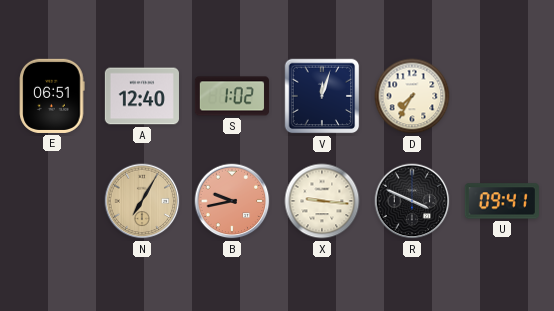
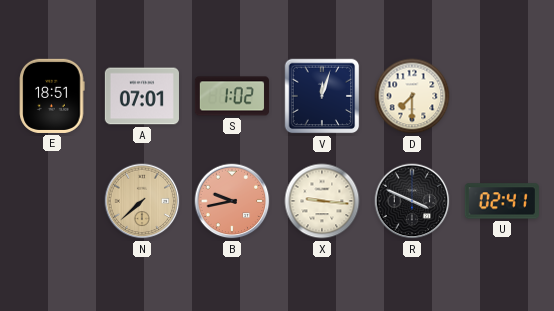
E: 06:51 -> 18:51 (52, 96)
A: 12:40 -> 07:01 (142, 96)
D: 7:35 -> 7:30 (412, 96)
N: 7:05 -> 7:38 (142, 201)
U: 09:41 -> 02:41 (502, 201)
